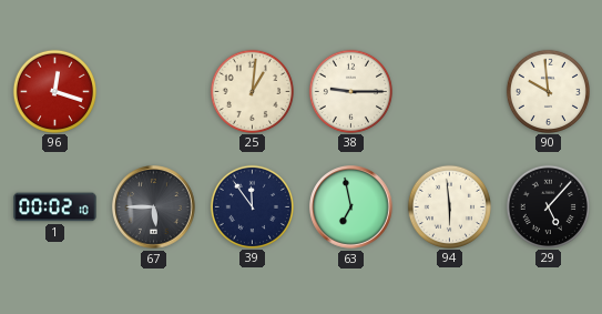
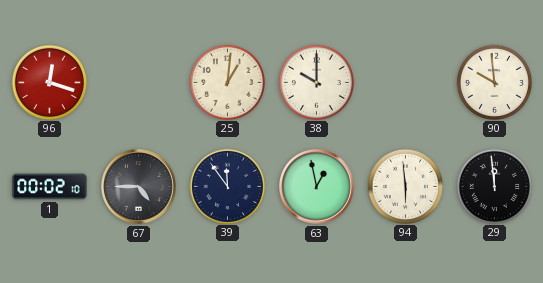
38: 9:15 -> 10:00 (316, 82)
67: 5:45 -> 4:45 (139, 187)
63: 6:58 -> 12:58 (317, 187)
29: 5:07 -> 11:59 (494, 186)
